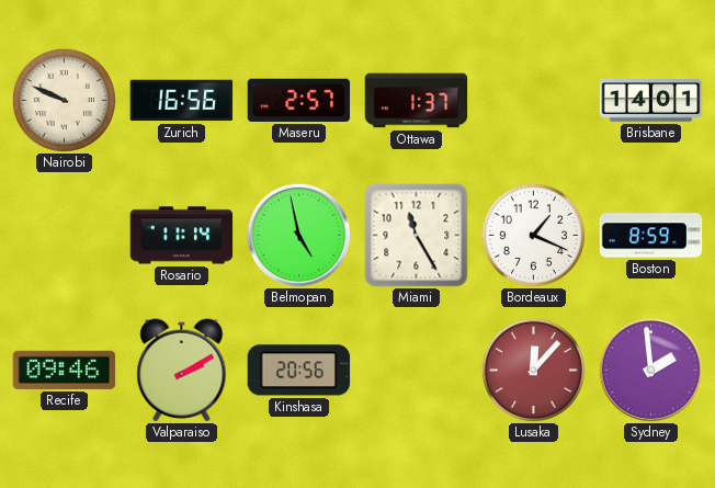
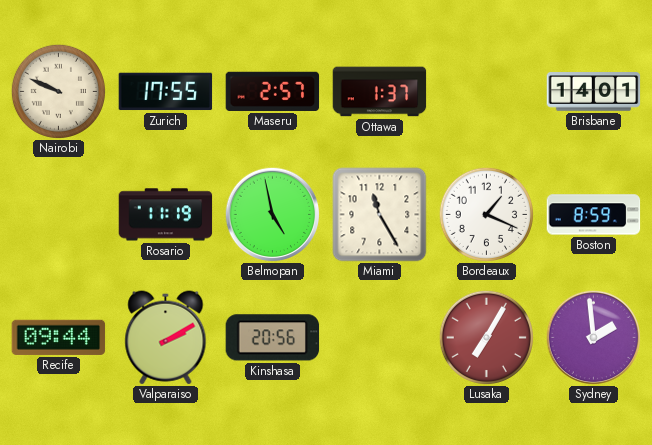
Zurich: 16:56 -> 17:55 (166, 92)
Rosario: 11:14 -> 11:19 (166, 215)
Recife: 09:46 -> 09:44 (59, 337)
Lusaka: 12:07 -> 7:05 (486, 337)
